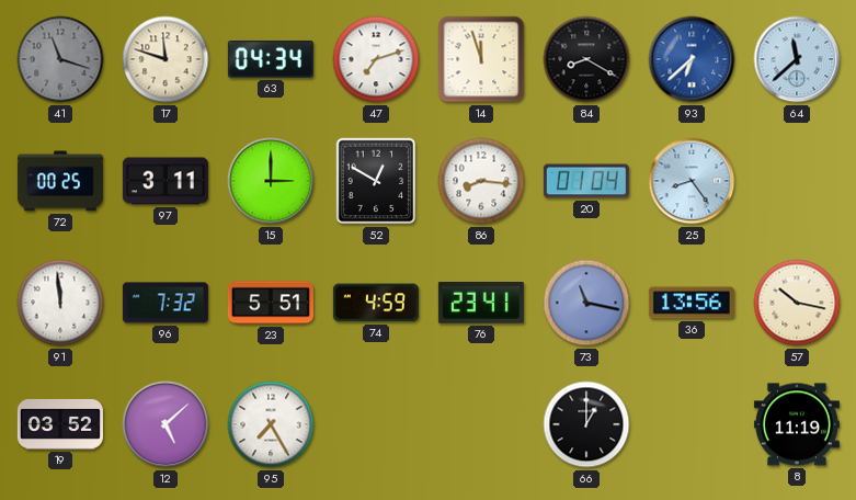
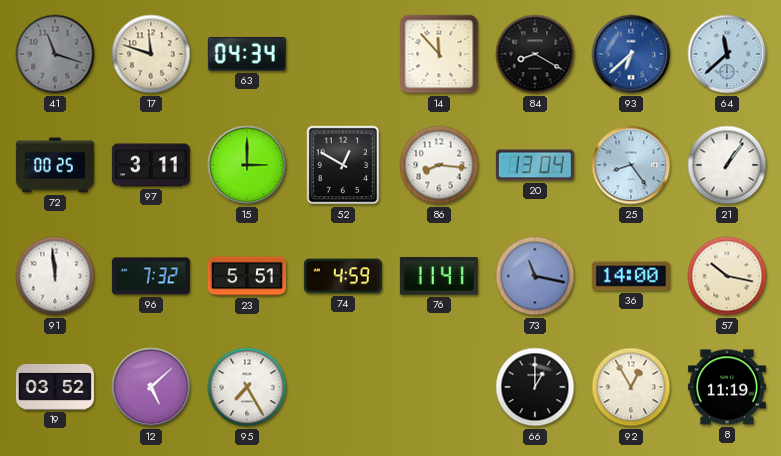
47: 7:12 -> none (376, 59)
14: 11:57 -> 11:53 (439, 54)
20: 01:04 -> 13:04 (535, 165)
21: none -> 1:06 (727, 165)
76: 23:41 -> 11:41 (439, 277)
36: 13:56 -> 14:00 (631, 276)
92: none -> 12:55 (631, 387)
